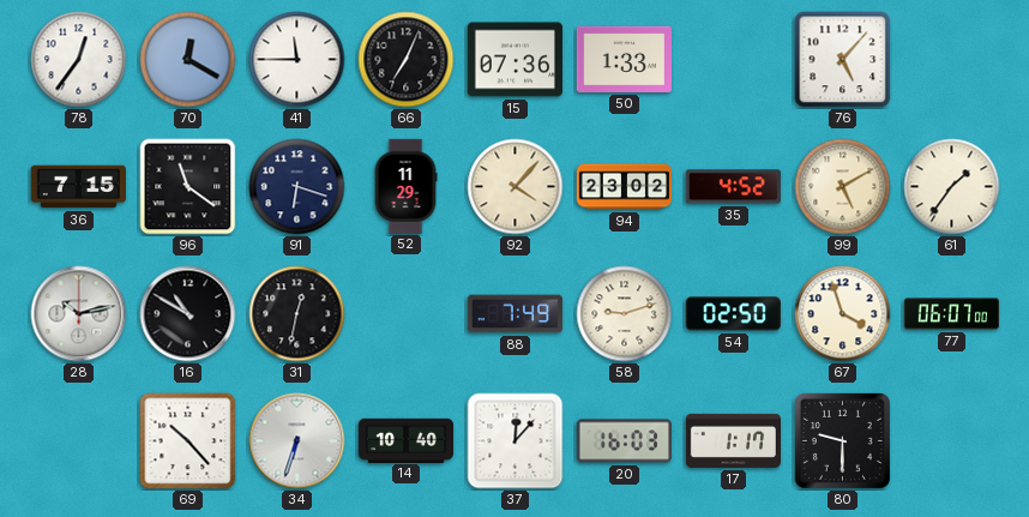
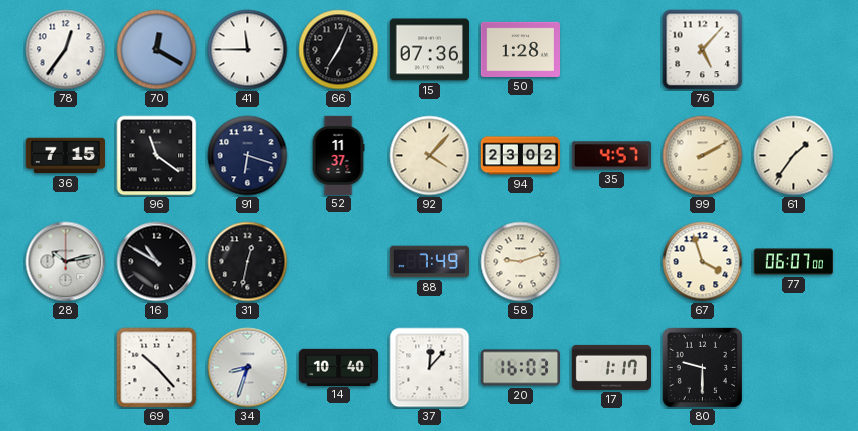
50: 1:33 -> 1:28 (520, 49)
52: 11:29 -> 11:37 (338, 155)
35: 4:52 -> 4:57 (611, 156)
99: 5:10 -> 2:10 (703, 156)
54: 02:50 -> none (733, 314)
34: 6:33 -> 8:33 (248, 368)
